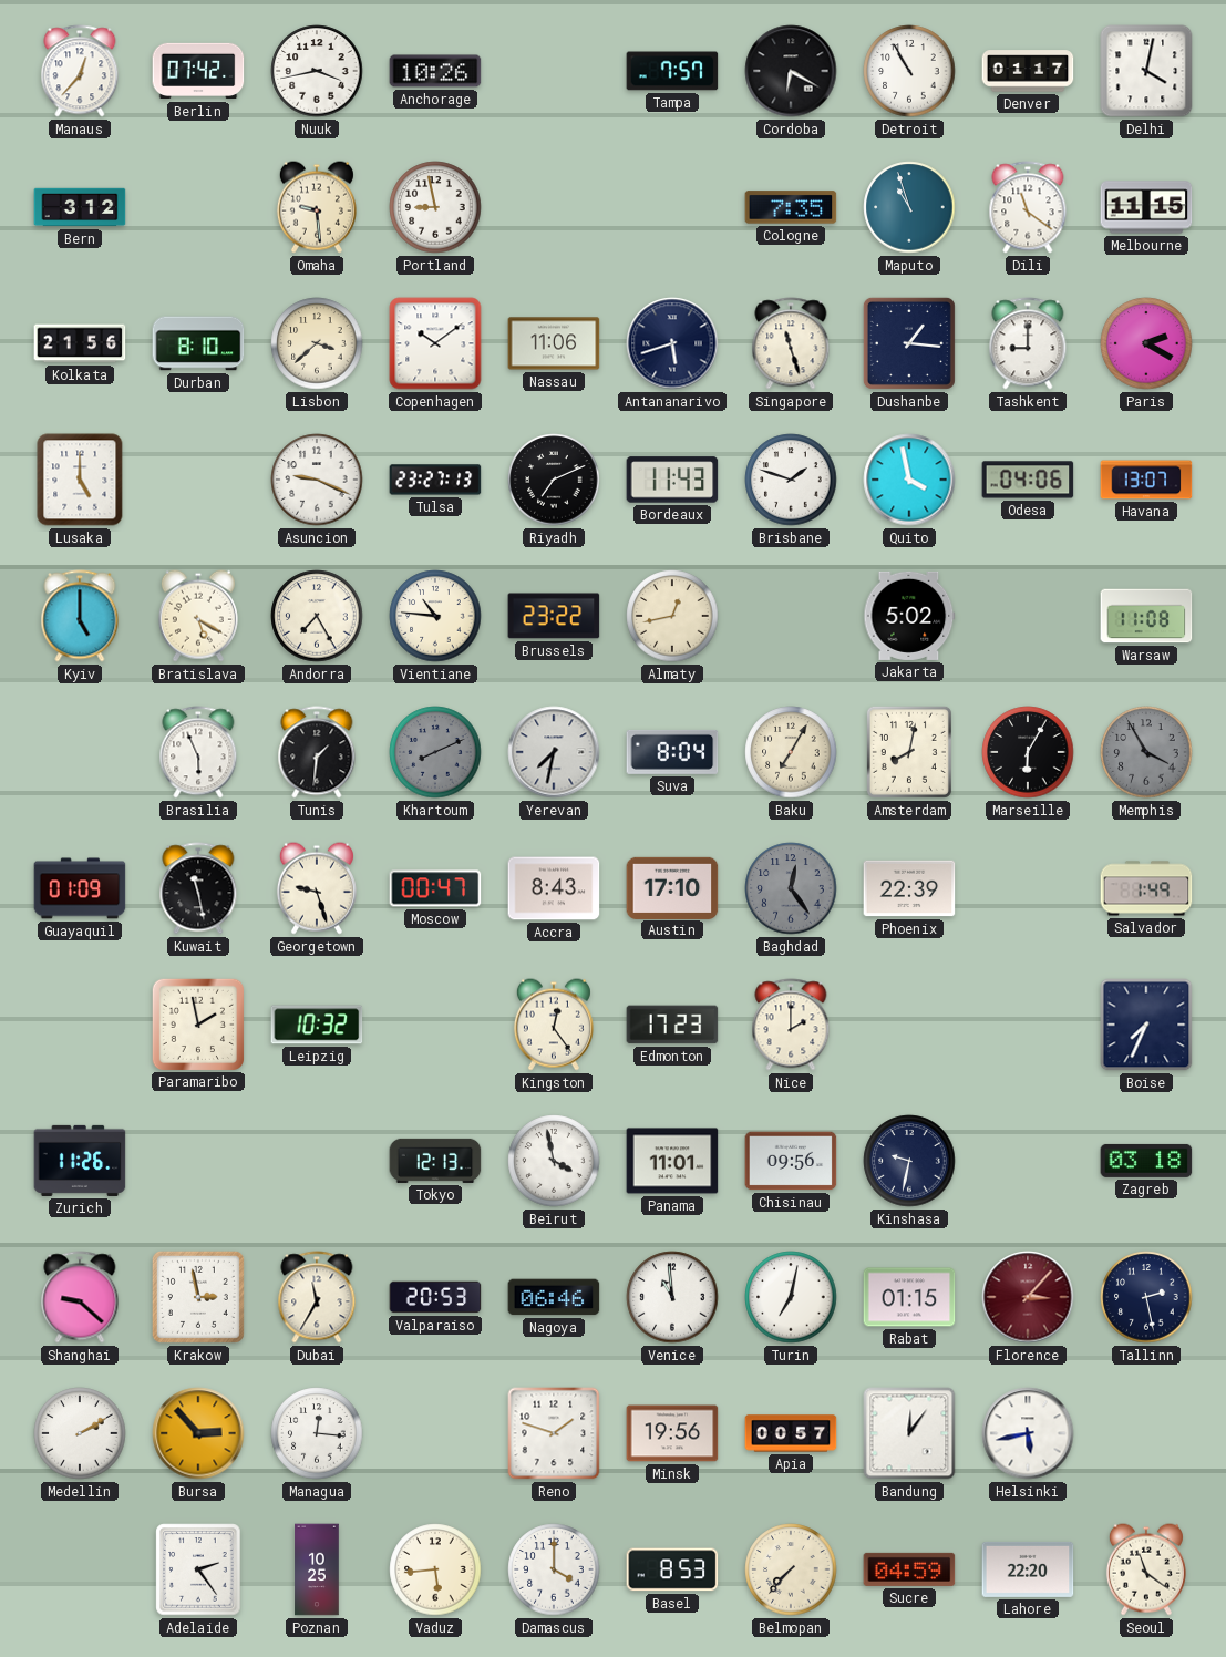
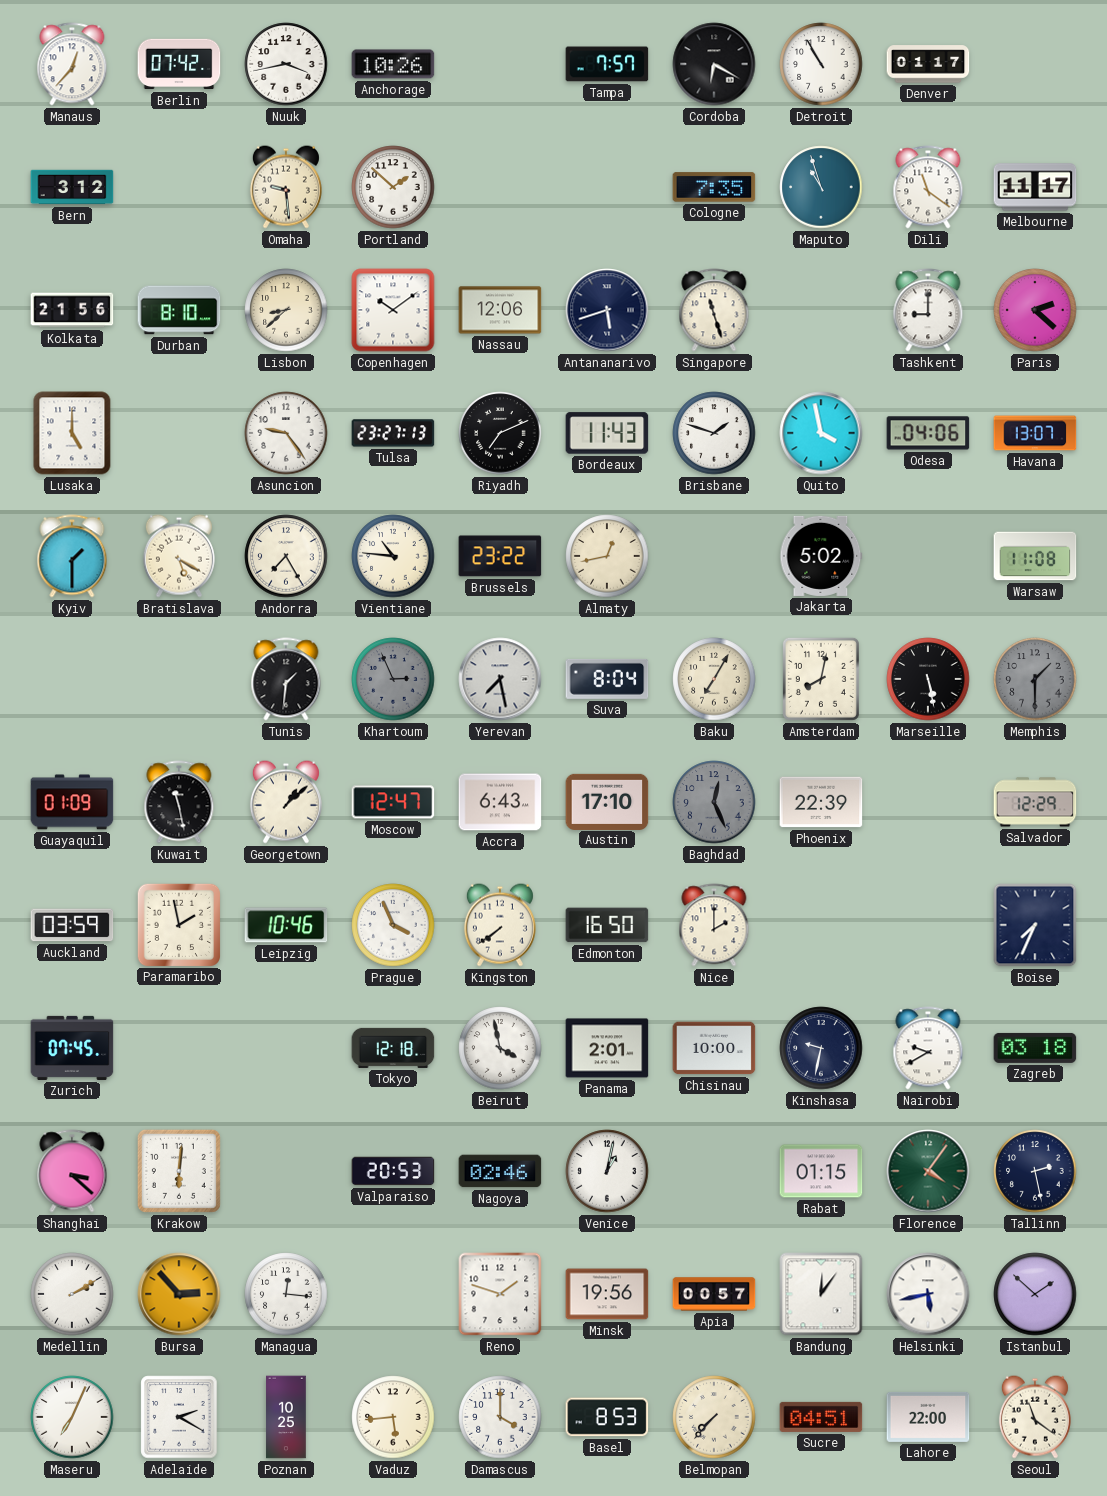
Delhi: 4:02 -> none (1146, 71)
Portland: 8:58 -> 1:52 (393, 187)
Melbourne: 11:15 -> 11:17 (1035, 187)
Lisbon: 3:38 -> 8:38 (286, 310)
Nassau: 11:06 -> 12:06 (500, 310)
Dushanbe: 1:16 -> none (909, 343)
Paris: 2:20 -> 2:22 (1035, 310)
Asuncion: 9:19 -> 9:24 (286, 433)
Kyiv: 5:00 -> 1:30 (72, 556)
Brasilia: 5:56 -> none (198, 752)
Khartoum: 8:11 -> 2:56 (393, 679)
Yerevan: 7:32 -> 7:28 (500, 679)
Marseille: 6:05 -> 5:28 (928, 679)
Memphis: 3:55 -> 1:30 (1035, 679)
Georgetown: 9:27 -> 1:08 (286, 802)
Moscow: 00:47 -> 12:47 (393, 802)
Accra: 8:43 -> 6:43 (500, 802)
Baghdad: 12:24 -> 12:26 (714, 802)
Salvador: 1:49 -> 12:29 (1035, 802)
Auckland: none -> 03:59 (72, 925)
Leipzig: 10:32 -> 10:46 (286, 925)
Prague: none -> 3:56 (393, 925)
Kingston: 12:24 -> 7:39 (500, 925)
Edmonton: 17:23 -> 16:50 (607, 925)
Zurich: 11:26 -> 07:45 (72, 1048)
Tokyo: 12:13 -> 12:18 (393, 1048)
Panama: 11:01 -> 2:01 (607, 1048)
Chisinau: 09:56 -> 10:00 (714, 1048)
Nairobi: none -> 9:40 (928, 1048)
Shanghai: 9:22 -> 3:22 (72, 1171)
Krakow: 2:58 -> 6:01 (179, 1171)
Dubai: 11:35 -> none (317, 1297)
Nagoya: 06:46 -> 02:46 (500, 1171)
Venice: 10:59 -> 1:02 (607, 1171)
Turin: 7:02 -> none (791, 1297)
Florence: 3:07 -> 4:06 (928, 1171)
Florence dial: burgundy -> green (928, 1171)
Istanbul: none -> 1:52 (1035, 1294)
Maseru: none -> 7:04 (72, 1417)
Adelaide: 2:24 -> 2:20 (179, 1417)
Sucre: 04:59 -> 04:51 (821, 1417)
Lahore: 22:20 -> 22:00 (928, 1417)
